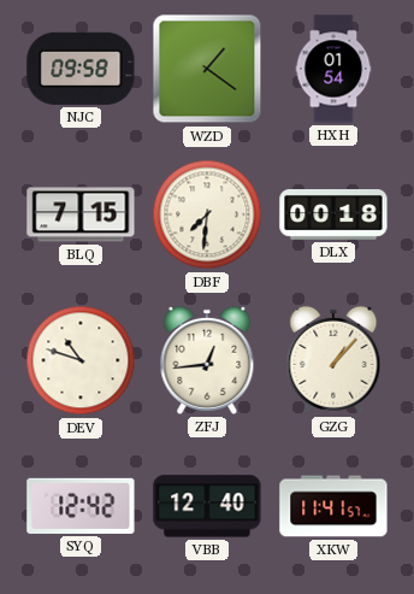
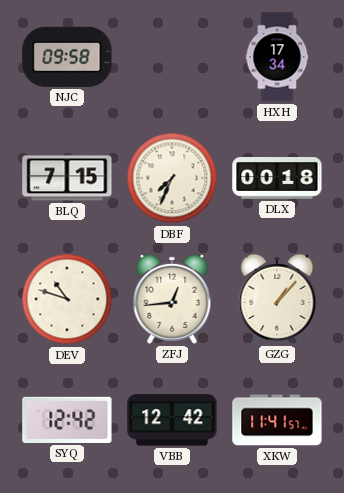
WZD: 1:21 -> none (207, 69)
HXH: 01:54 -> 17:34 (277, 57)
DBF: 7:31 -> 7:34 (172, 178)
VBB: 12:40 -> 12:42 (172, 420)
